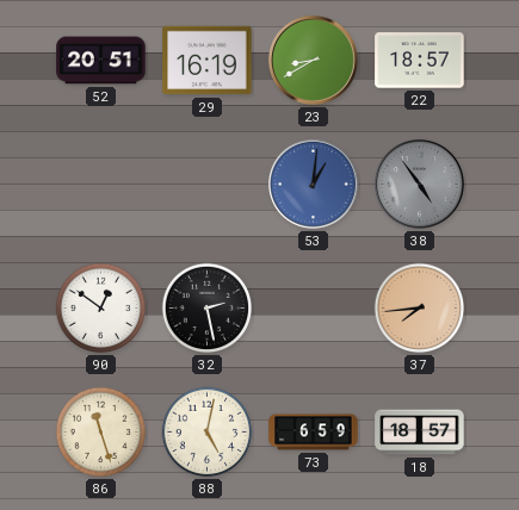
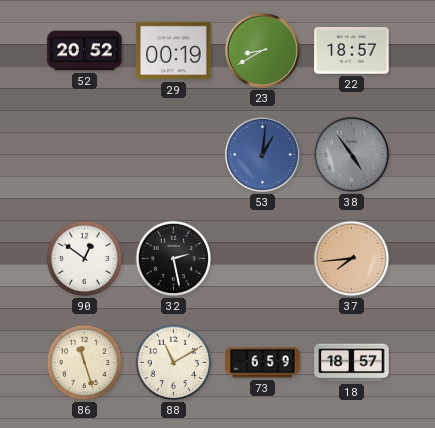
52: 20:51 -> 20:52 (85, 51)
29: 16:19 -> 00:19 (174, 51)
88: 5:02 -> 11:10 (174, 363)
